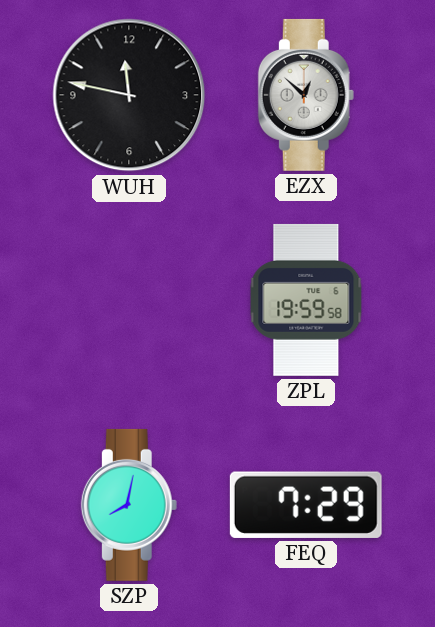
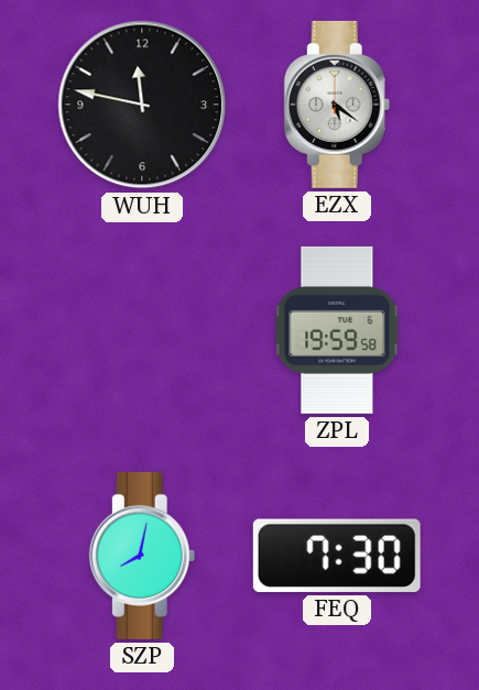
EZX: 12:52 -> 5:21 (337, 105)
FEQ: 7:29 -> 7:30 (337, 556)
